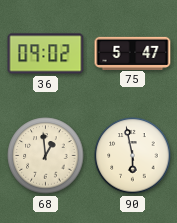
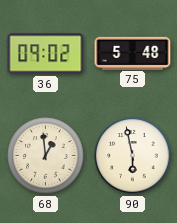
75: 5:47 -> 5:48 (133, 53)
